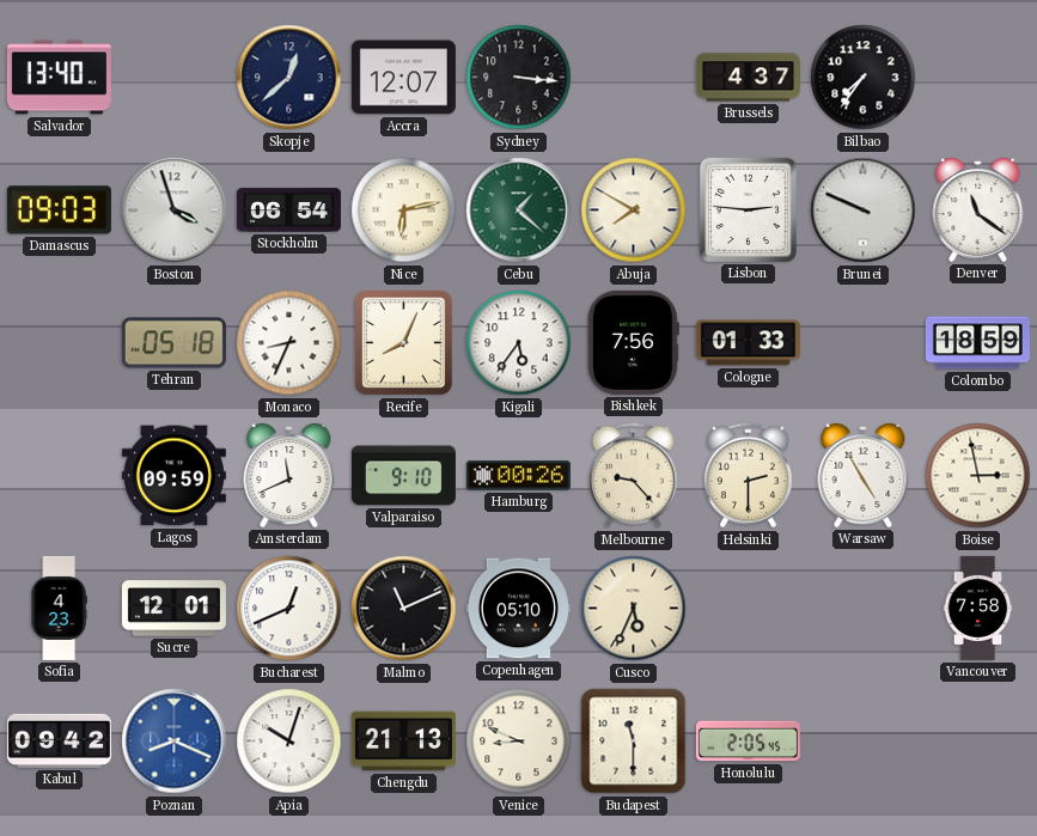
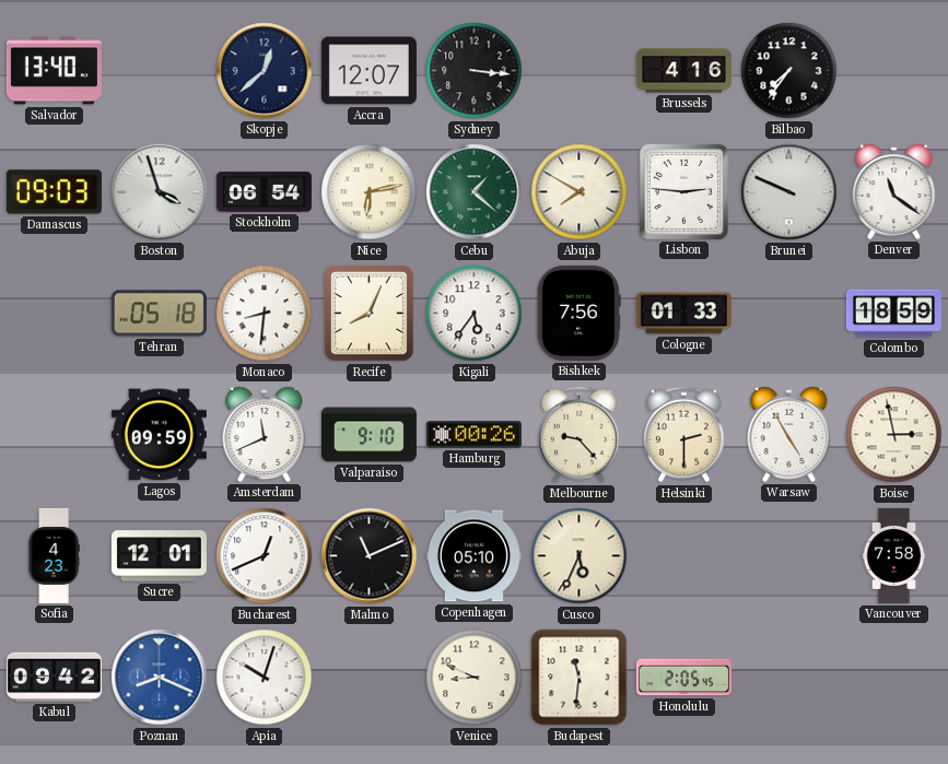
Brussels: 4:37 -> 4:16 (683, 71)
Monaco: 8:34 -> 8:31 (265, 314)
Chengdu: 21:13 -> none (403, 742)
Budapest: 11:30 -> 11:31 (580, 678)
